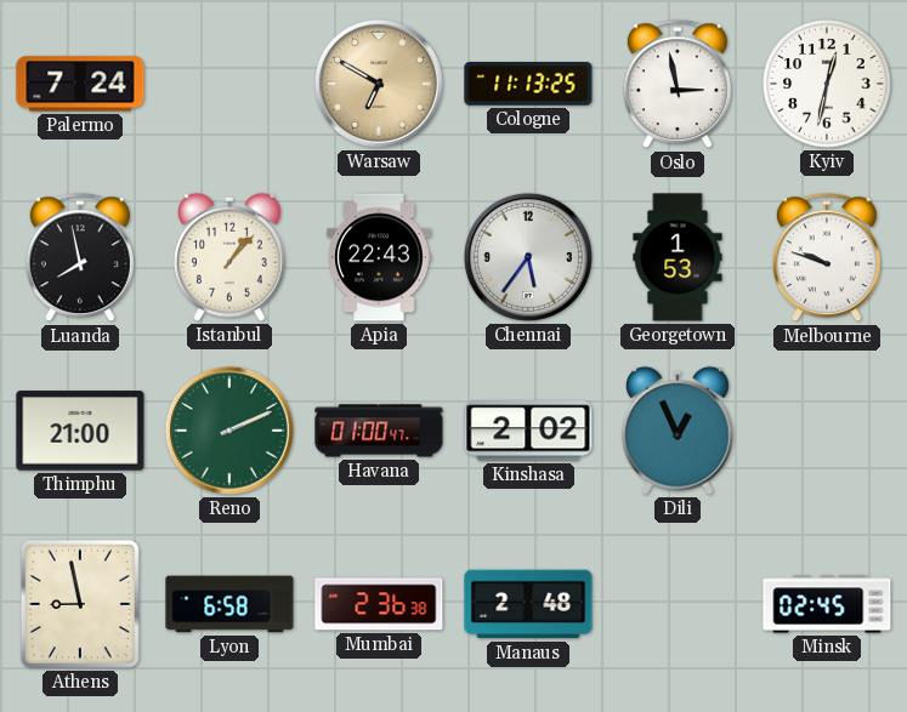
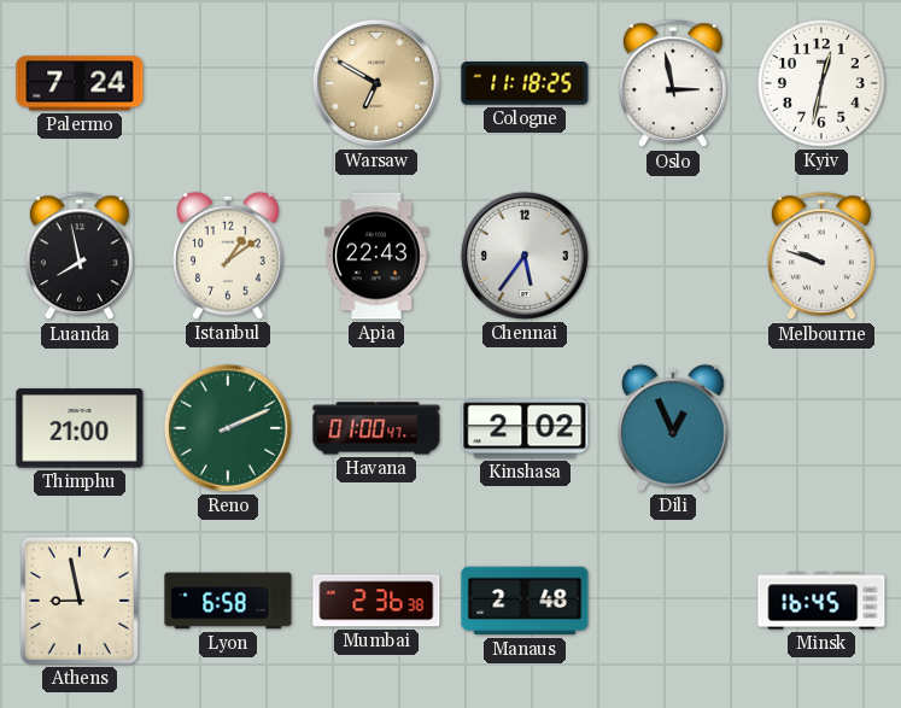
Cologne: 11:13 -> 11:18 (525, 83)
Istanbul: 1:07 -> 1:09 (229, 256)
Georgetown: 1:53 -> none (678, 257)
Minsk: 02:45 -> 16:45 (821, 601)
